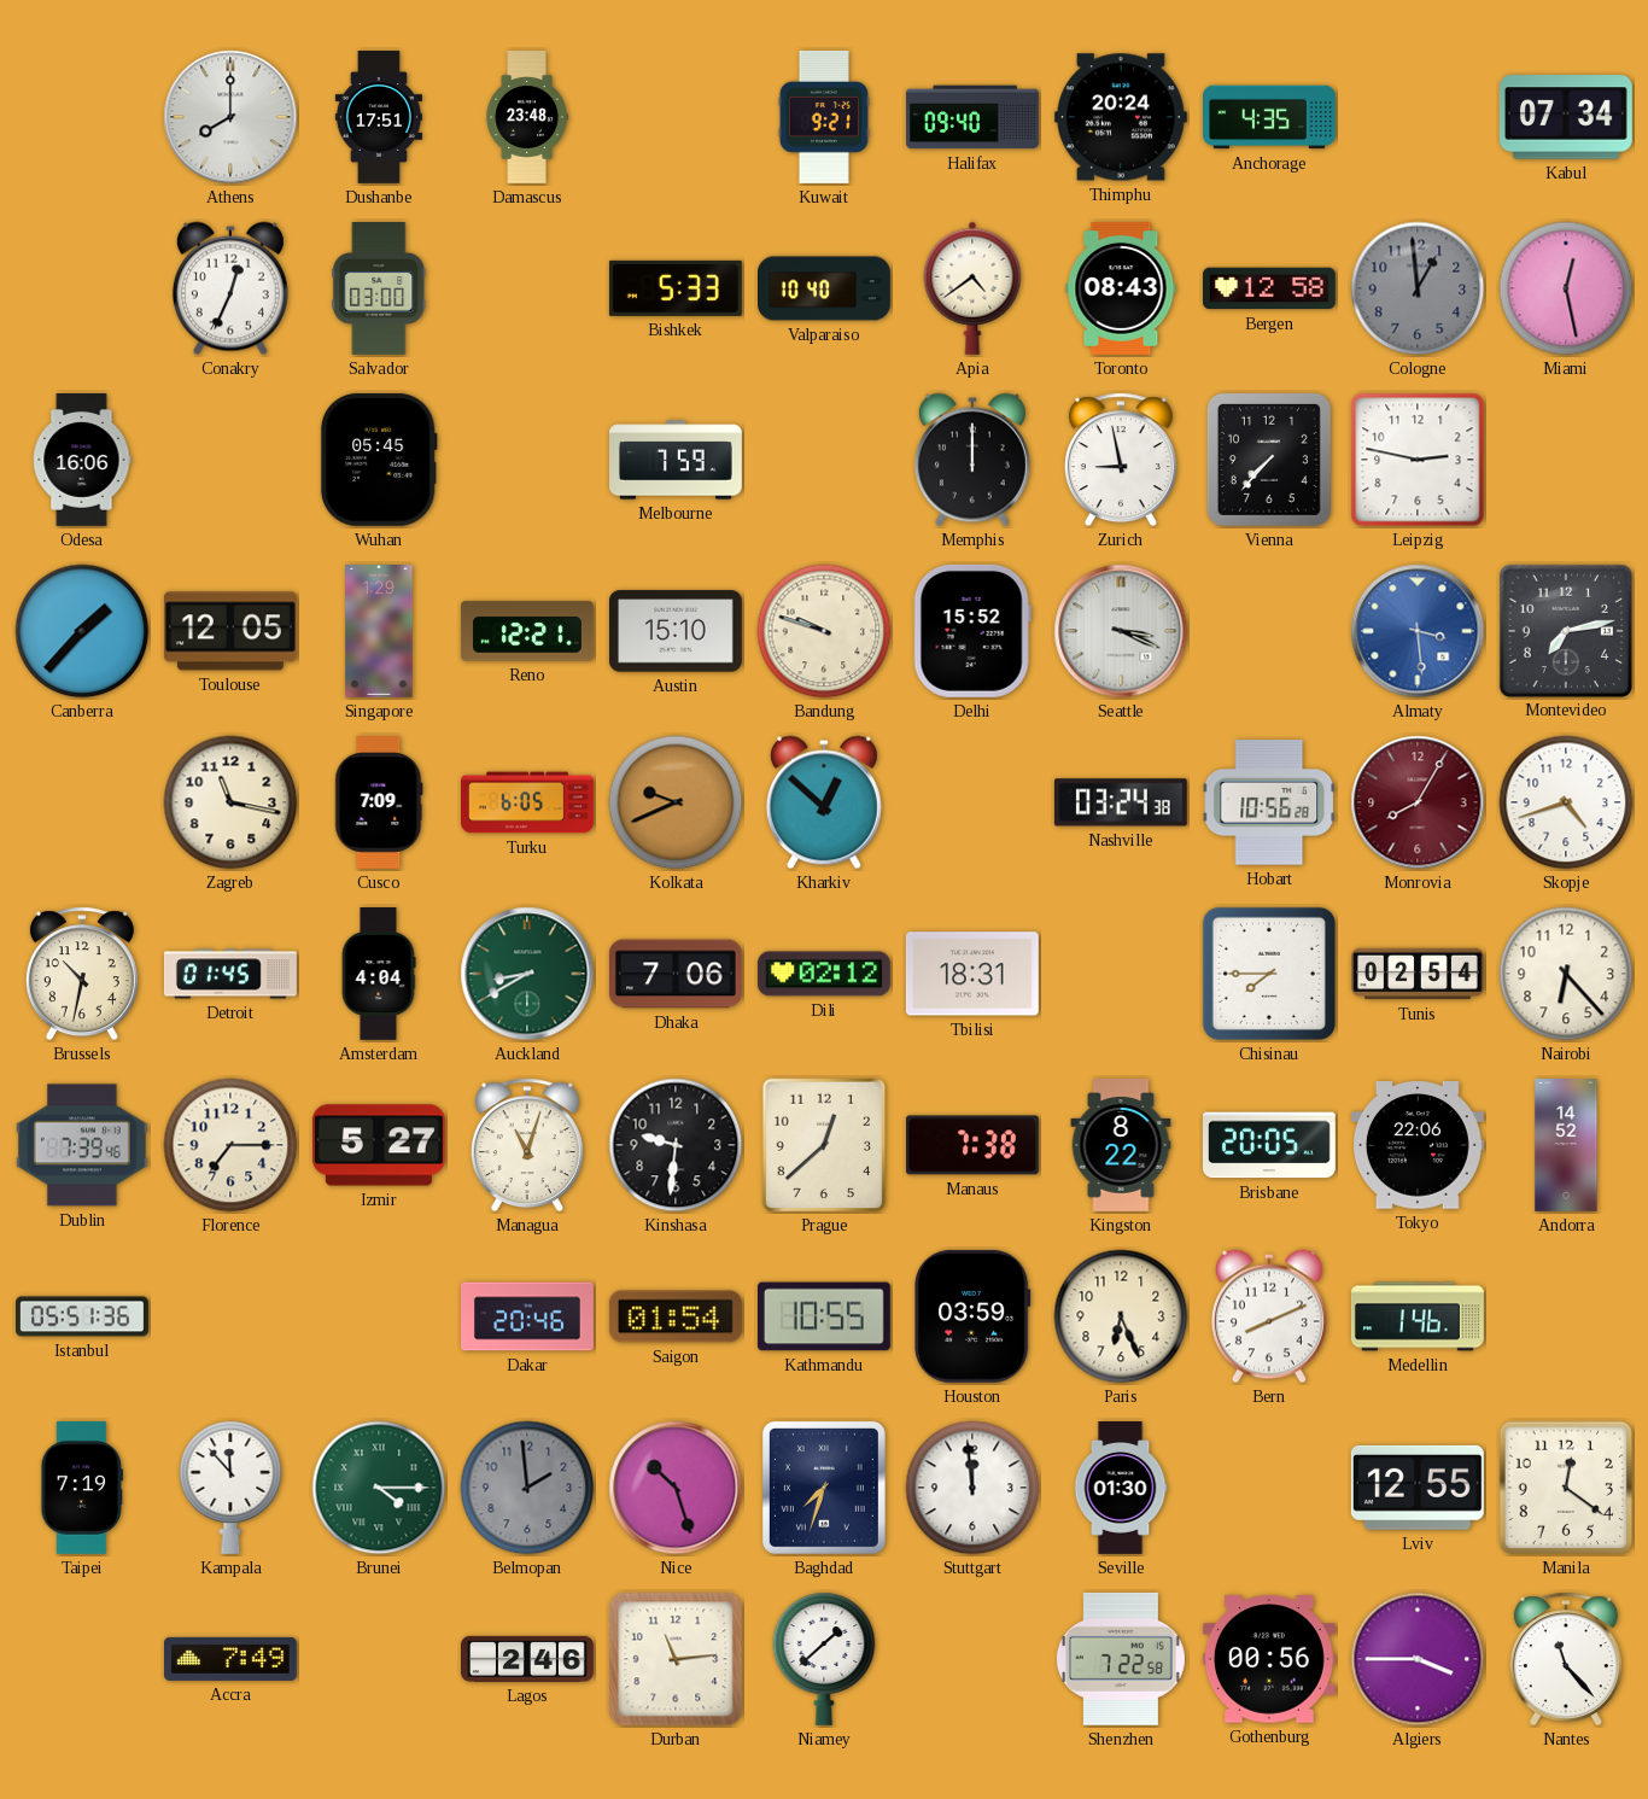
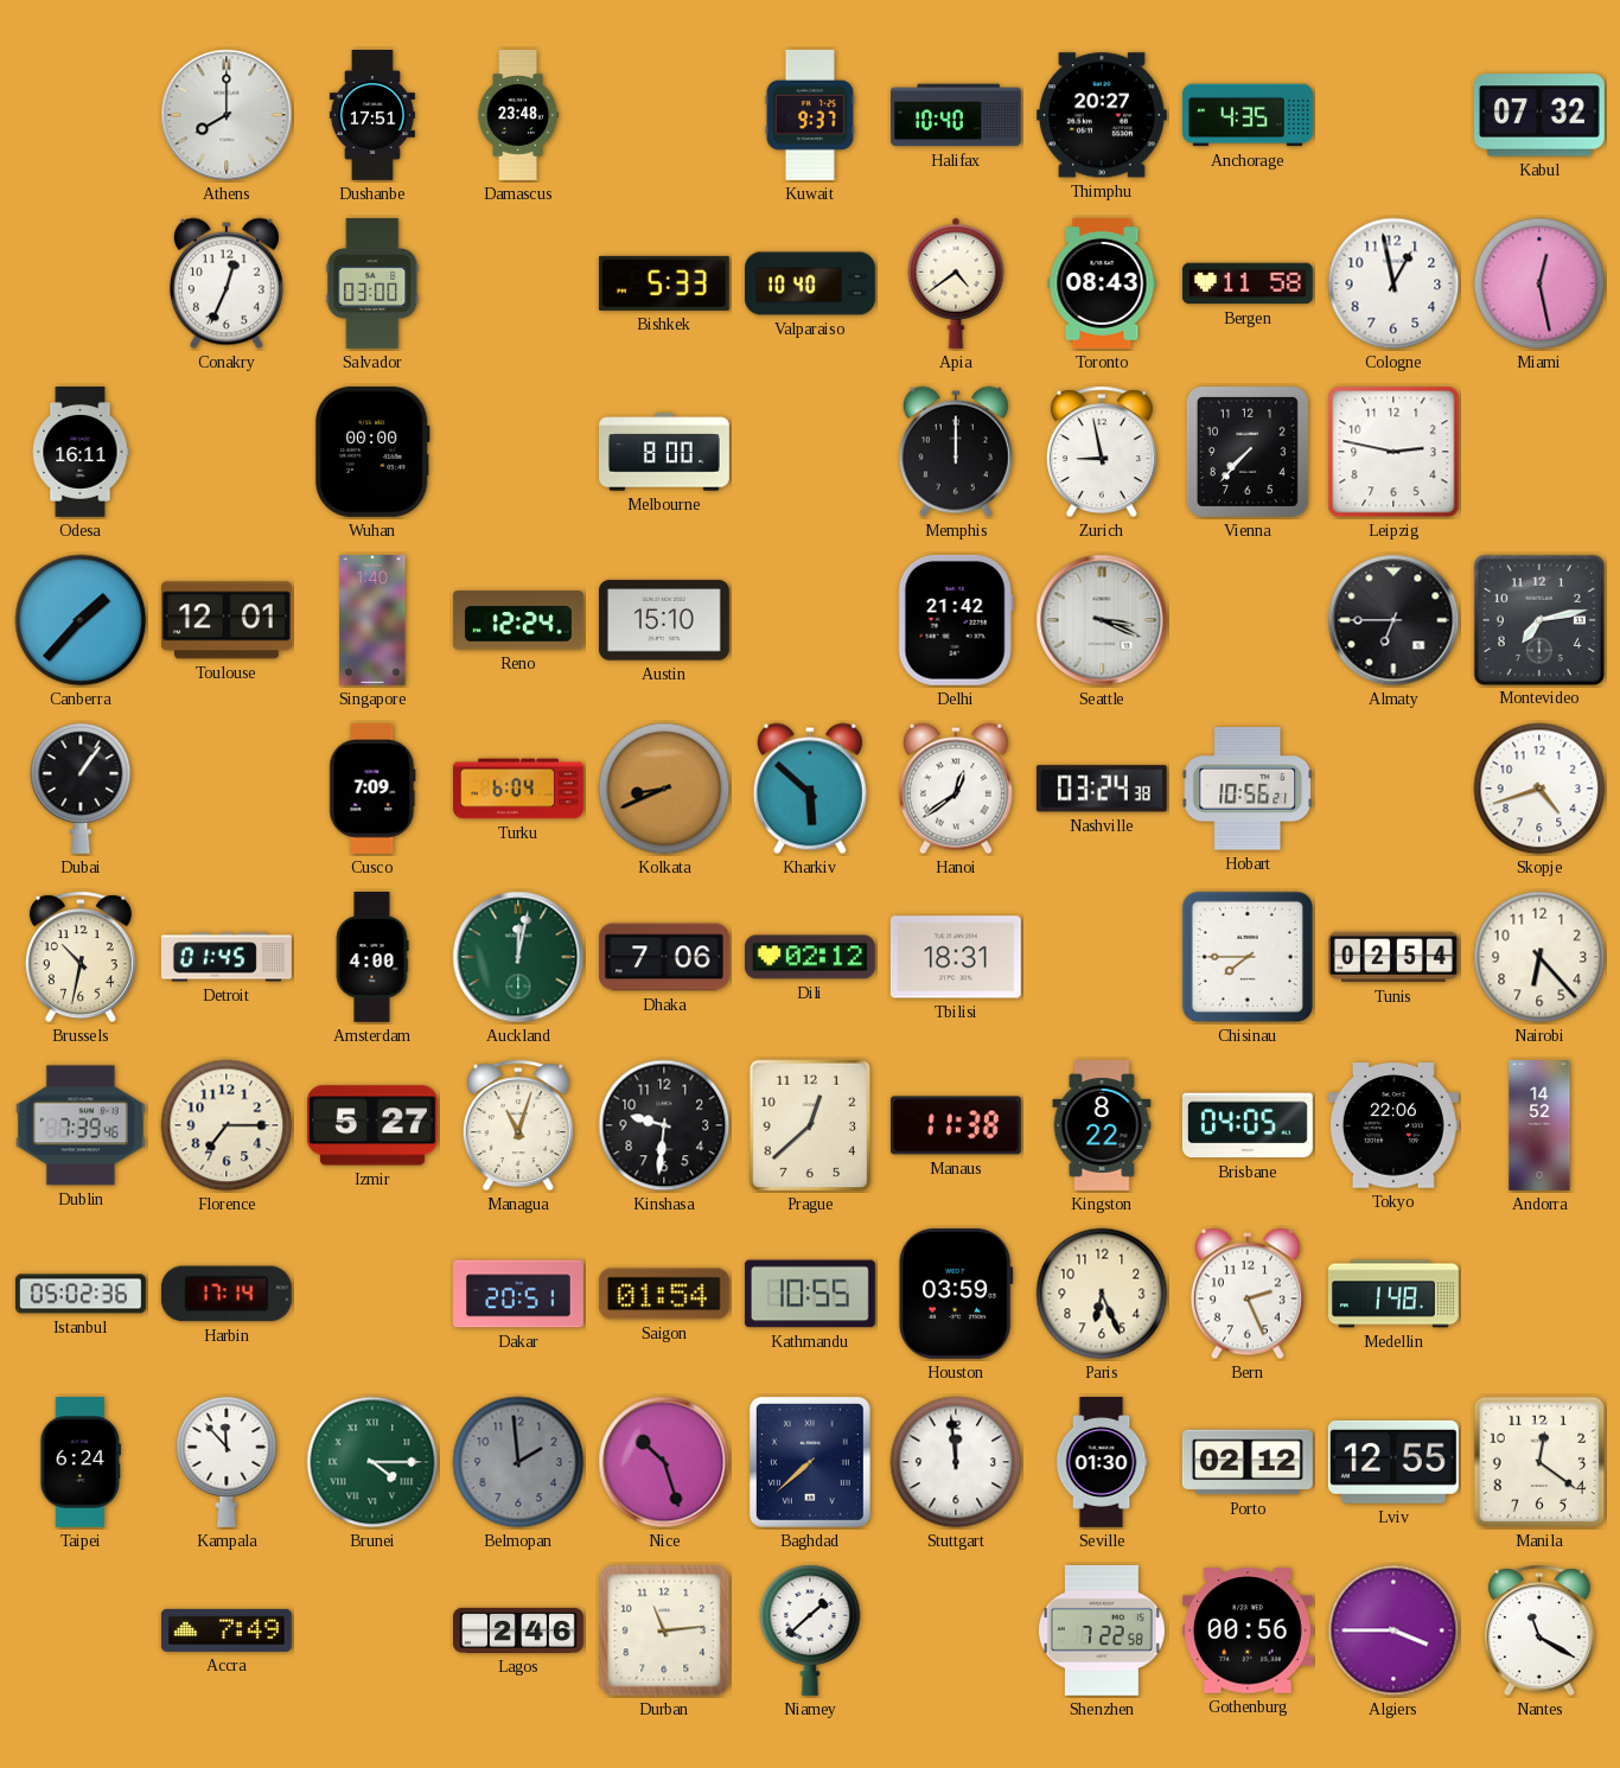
Kuwait: 9:21 -> 9:37 (810, 115)
Halifax: 09:40 -> 10:40 (957, 115)
Thimphu: 20:24 -> 20:27 (1102, 115)
Kabul: 07:34 -> 07:32 (1539, 115)
Bergen: 12:58 -> 11:58 (1248, 283)
Cologne: 12:59 -> 12:58 (1393, 283)
Cologne dial: grey -> white (1393, 283)
Odesa: 16:06 -> 16:11 (81, 453)
Wuhan: 05:45 -> 00:00 (372, 452)
Melbourne: 7:59 -> 8:00 (665, 452)
Toulouse: 12:05 -> 12:01 (227, 620)
Singapore: 1:29 -> 1:40 (372, 621)
Reno: 12:21 -> 12:24 (518, 620)
Bandung: 9:48 -> none (824, 631)
Delhi: 15:52 -> 21:42 (956, 620)
Almaty: 3:29 -> 6:45 (1393, 620)
Almaty dial: blue -> black (1393, 620)
Dubai: none -> 1:06 (81, 789)
Zagreb: 11:17 -> none (230, 802)
Turku: 6:05 -> 6:04 (519, 789)
Kolkata: 9:41 -> 8:41 (664, 789)
Kharkiv: 12:52 -> 5:52 (810, 789)
Hanoi: none -> 12:39 (956, 789)
Hobart: 10:56:28 -> 10:56:21 (1248, 789)
Monrovia: 8:05 -> none (1418, 802)
Amsterdam: 4:04 -> 4:00 (372, 958)
Auckland: 8:40 -> 12:02 (518, 957)
Manaus: 7:38 -> 11:38 (956, 1125)
Brisbane: 20:05 -> 04:05 (1248, 1125)
Istanbul: 05:51 -> 05:02 (82, 1294)
Harbin: none -> 17:14 (227, 1294)
Dakar: 20:46 -> 20:51 (519, 1294)
Bern: 8:11 -> 2:26 (1248, 1294)
Medellin: 1:46 -> 1:48 (1393, 1294)
Taipei: 7:19 -> 6:24 (81, 1462)
Baghdad: 7:33 -> 7:38 (810, 1462)
Porto: none -> 02:12 (1248, 1462)
Nantes: 11:23 -> 11:20 (1539, 1630)
